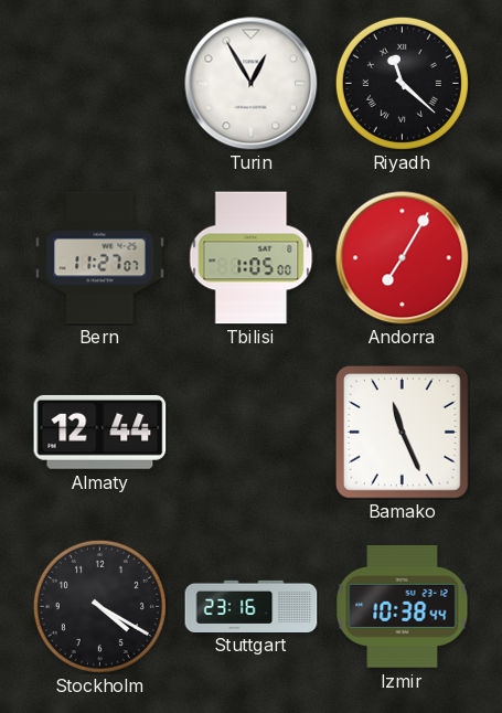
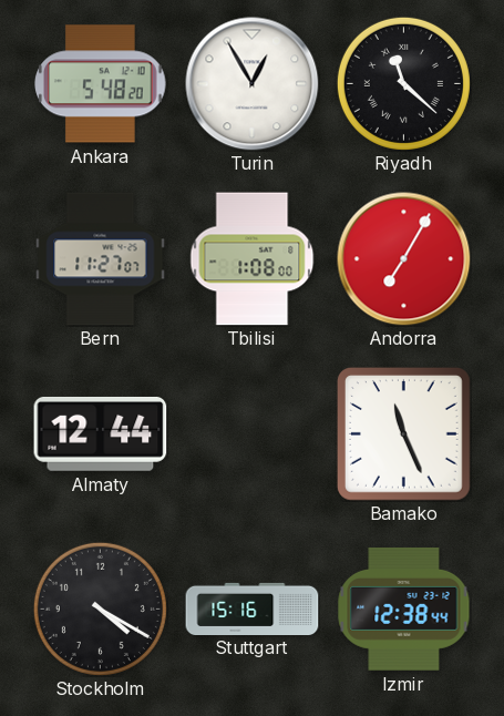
Ankara: none -> 5:48 (101, 84)
Tbilisi: 1:05 -> 1:08 (253, 259)
Stuttgart: 23:16 -> 15:16 (253, 608)
Izmir: 10:38 -> 12:38 (404, 608)
